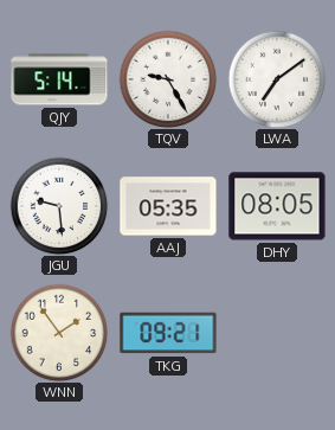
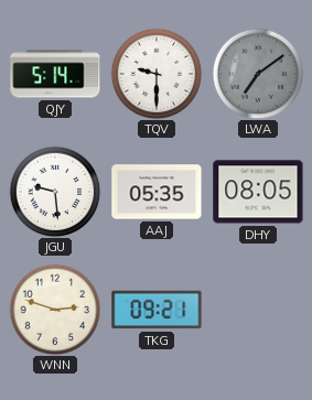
TQV: 9:25 -> 9:30 (157, 74)
LWA dial: white -> grey (258, 74)
WNN: 1:54 -> 2:48 (55, 310)
